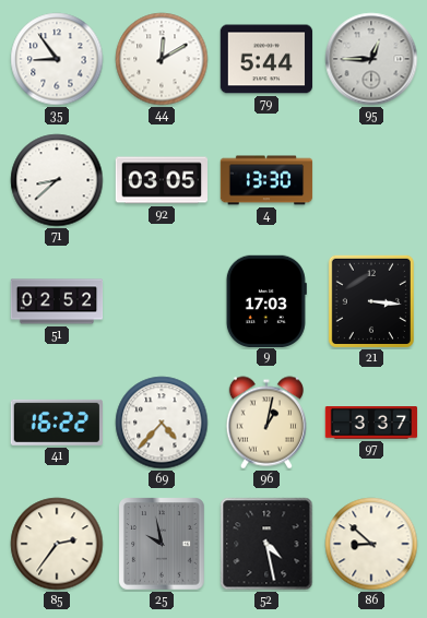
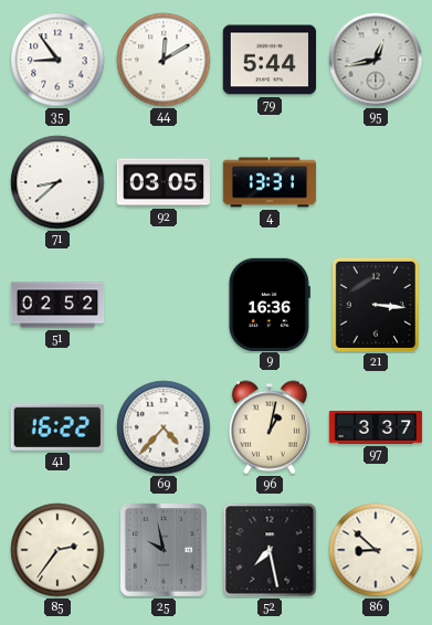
95: 12:45 -> 12:43 (376, 60)
4: 13:30 -> 13:31 (270, 182)
9: 17:03 -> 16:36 (270, 304)
52: 4:28 -> 7:28 (270, 550)
